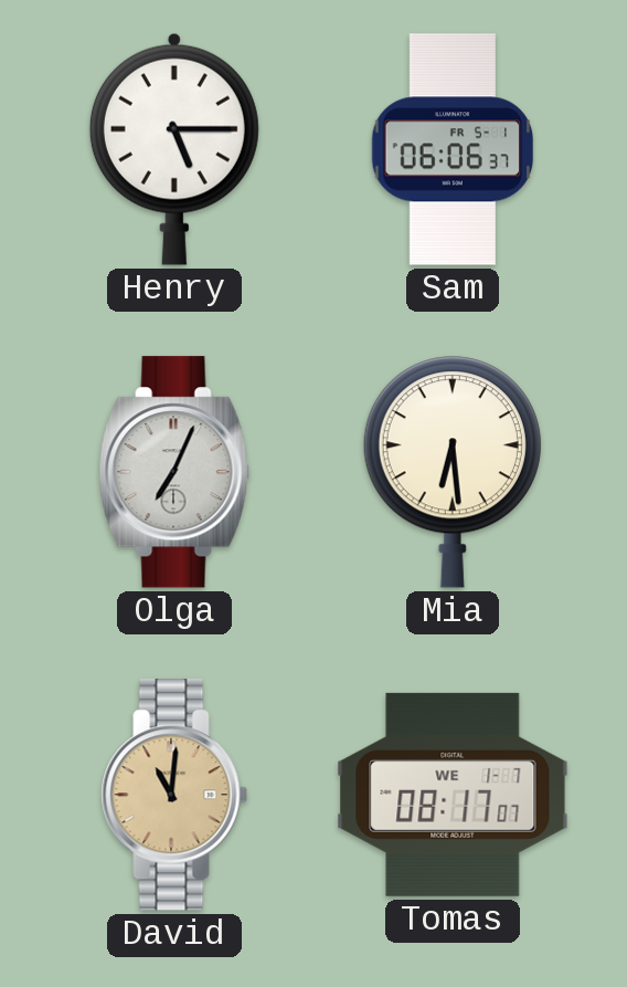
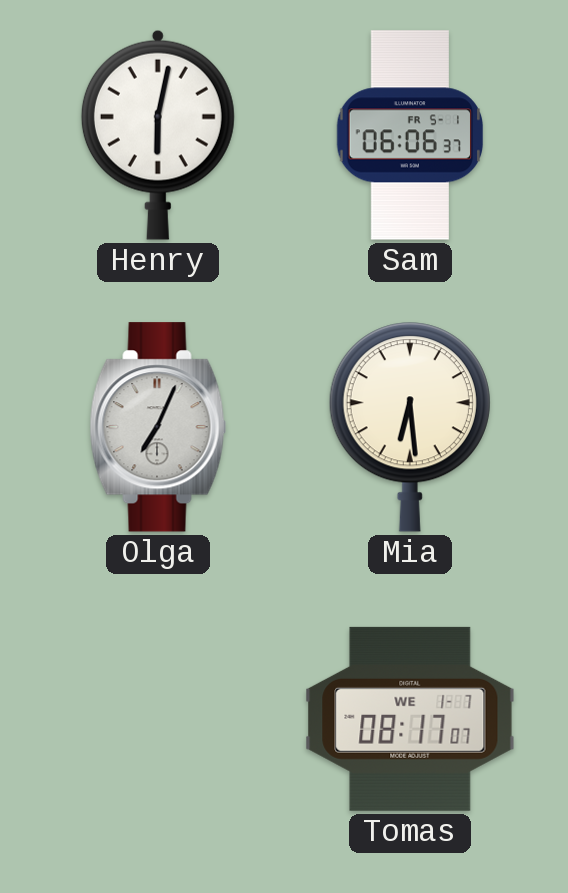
Henry: 5:15 -> 6:02 (158, 135)
David: 11:01 -> none (174, 795)
